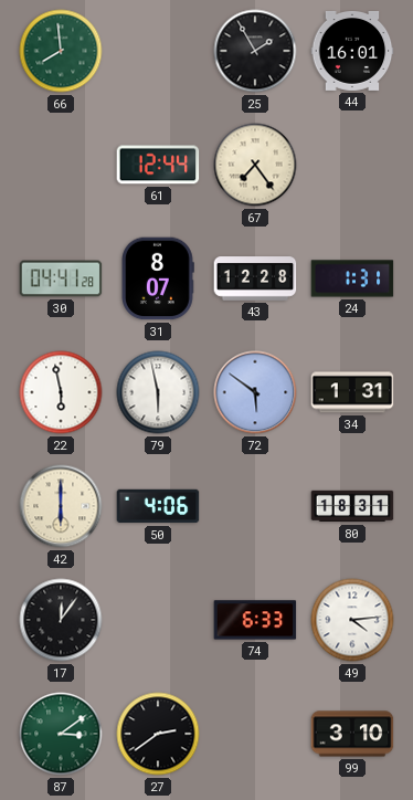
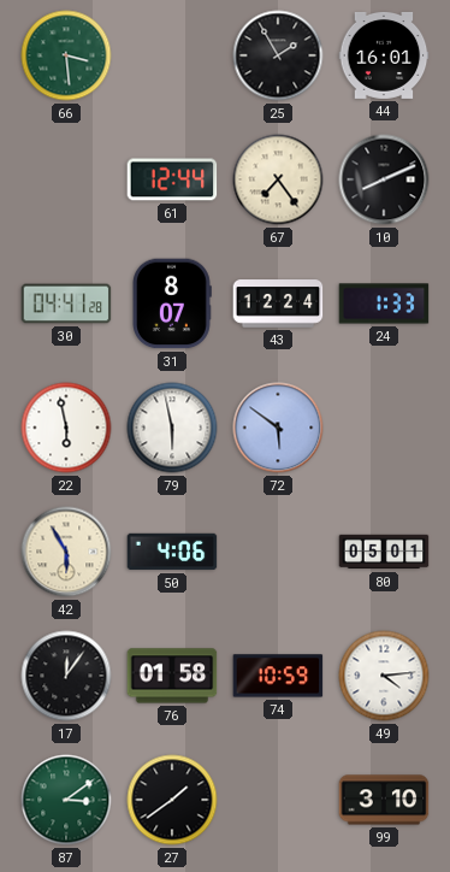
66: 7:59 -> 3:29 (66, 55)
10: none -> 8:11 (384, 179)
43: 12:28 -> 12:24 (278, 304)
24: 1:31 -> 1:33 (384, 304)
34: 1:31 -> none (352, 392)
42: 6:00 -> 5:55 (66, 552)
80: 18:31 -> 05:01 (384, 552)
76: none -> 01:58 (172, 676)
74: 6:33 -> 10:59 (278, 676)
27: 2:39 -> 1:39 (172, 800)
